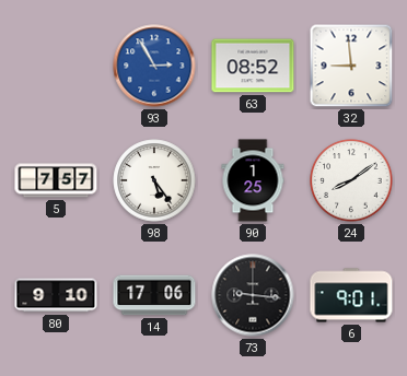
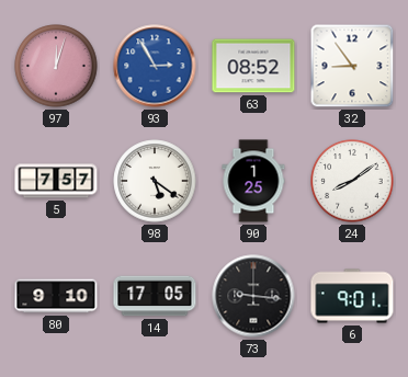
97: none -> 12:03 (56, 66)
32: 8:59 -> 8:54 (352, 66)
98: 5:24 -> 5:21 (155, 181)
14: 17:06 -> 17:05 (155, 296)
